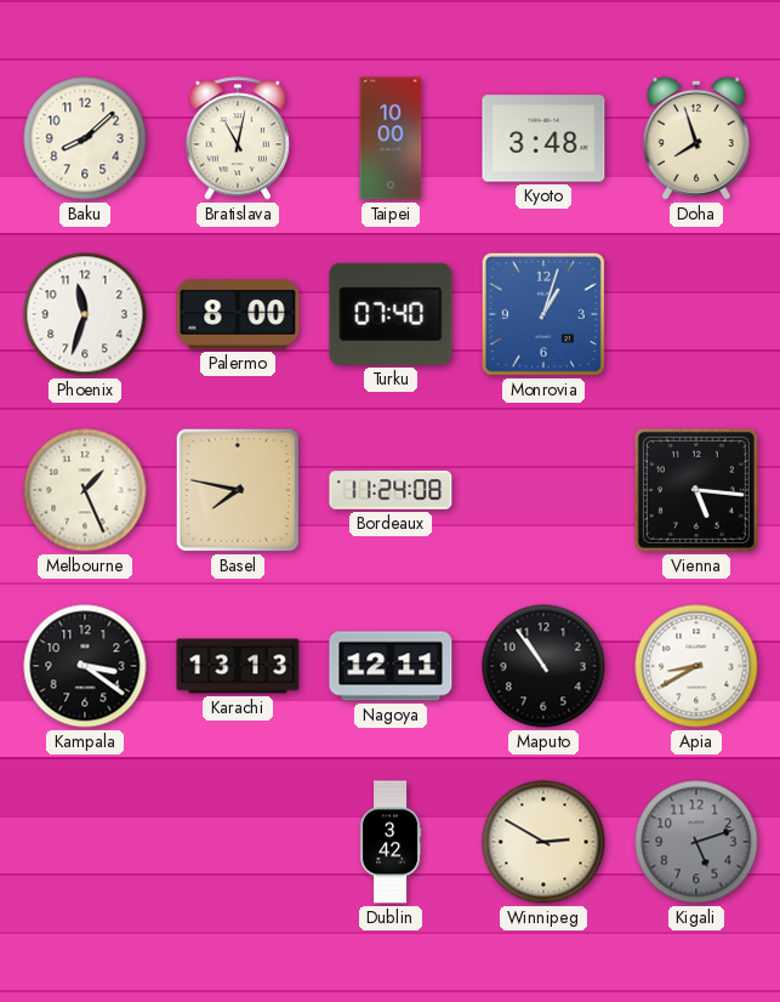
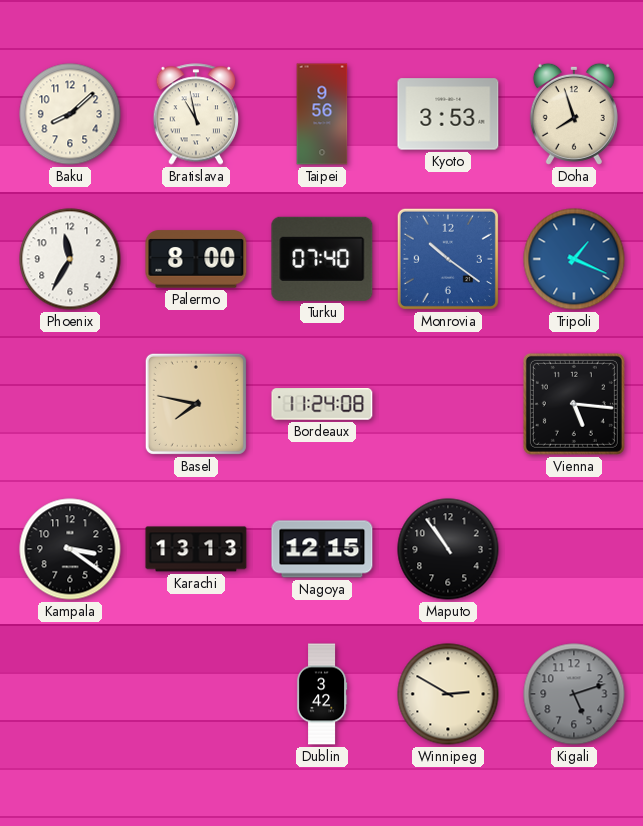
Bratislava: 11:02 -> 10:58 (196, 114)
Taipei: 10:00 -> 9:56 (322, 114)
Kyoto: 3:48 -> 3:53 (448, 114)
Phoenix: 11:33 -> 11:35 (70, 259)
Monrovia: 1:03 -> 10:21 (448, 259)
Tripoli: none -> 1:19 (574, 259)
Melbourne: 1:26 -> none (85, 490)
Nagoya: 12:11 -> 12:15 (322, 549)
Apia: 8:40 -> none (696, 666)
